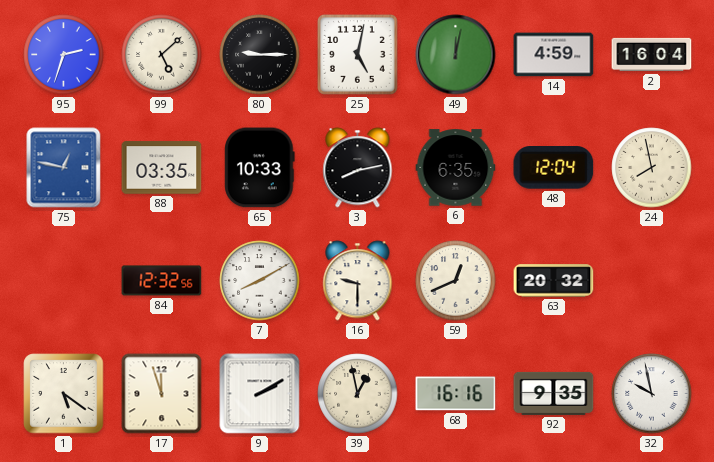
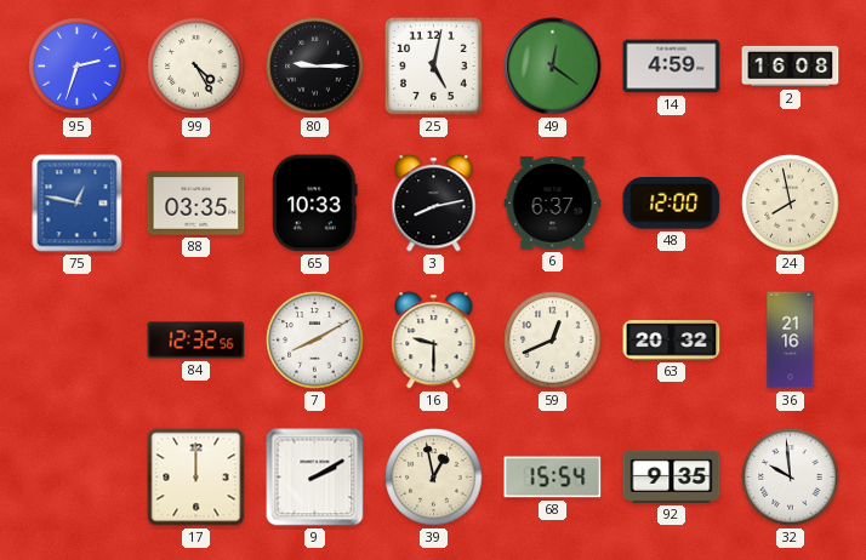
99: 5:08 -> 4:25 (196, 67)
49: 12:02 -> 12:21 (553, 67)
2: 16:04 -> 16:08 (791, 67)
6: 6:35 -> 6:37 (553, 204)
48: 12:04 -> 12:00 (672, 204)
36: none -> 21:16 (791, 341)
1: 5:21 -> none (64, 394)
17: 11:57 -> 12:00 (196, 478)
68: 16:16 -> 15:54 (553, 478)
32: 9:58 -> 9:59 (791, 478)
